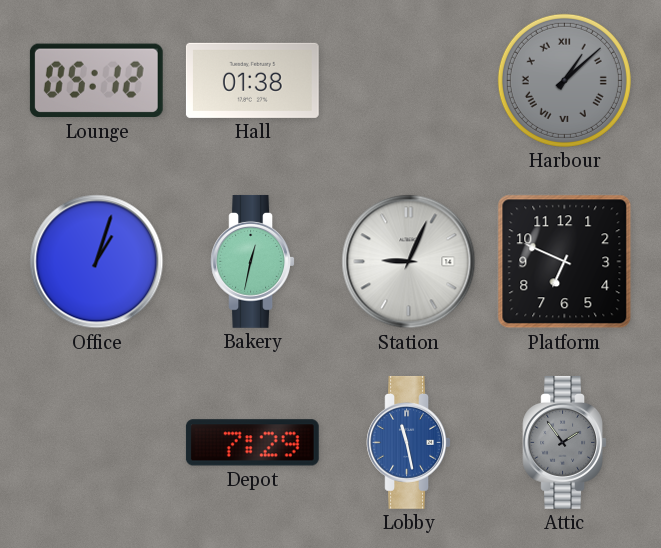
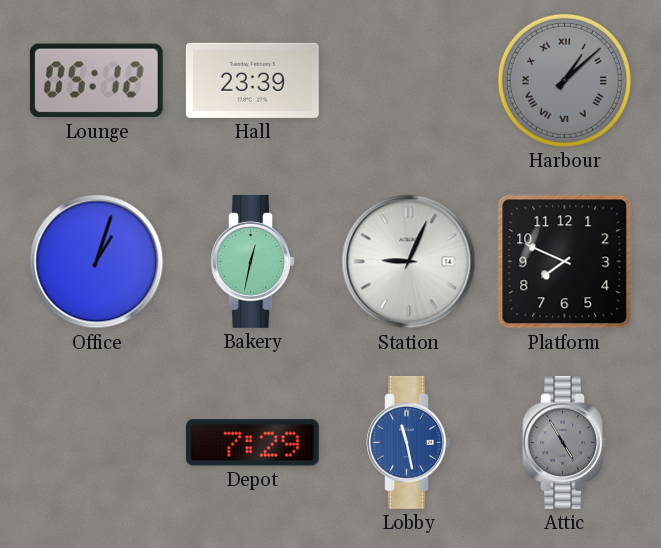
Hall: 01:38 -> 23:39 (252, 80)
Platform: 6:49 -> 7:49 (565, 262)
Attic: 1:54 -> 4:55 (564, 442)
